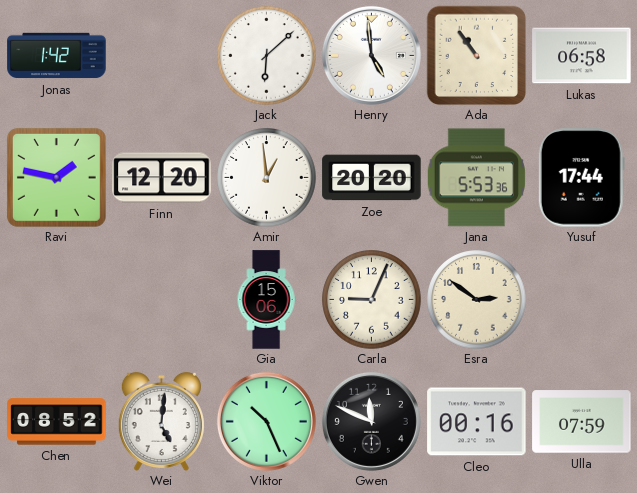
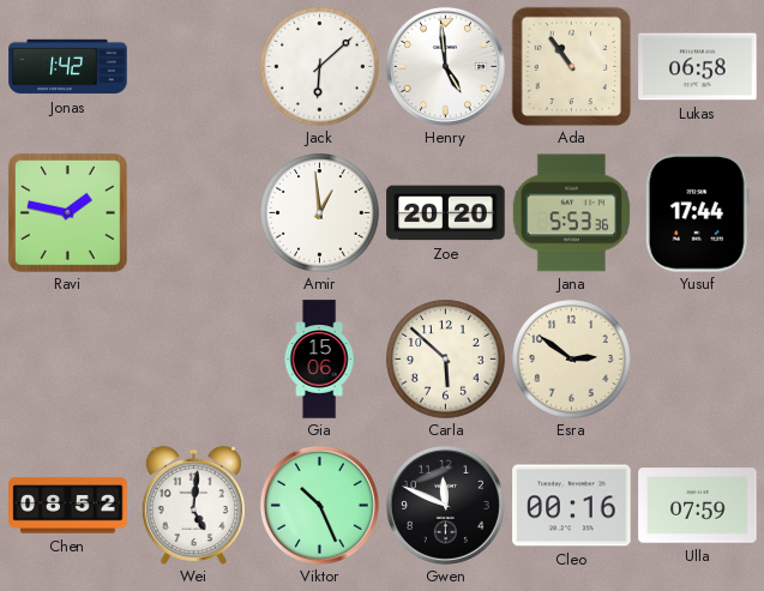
Finn: 12:20 -> none (162, 178)
Carla: 9:04 -> 5:52 (446, 360)
